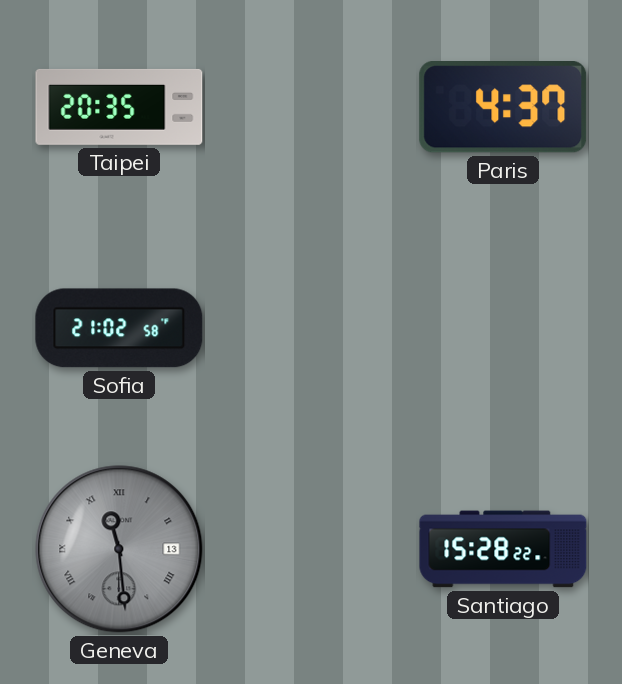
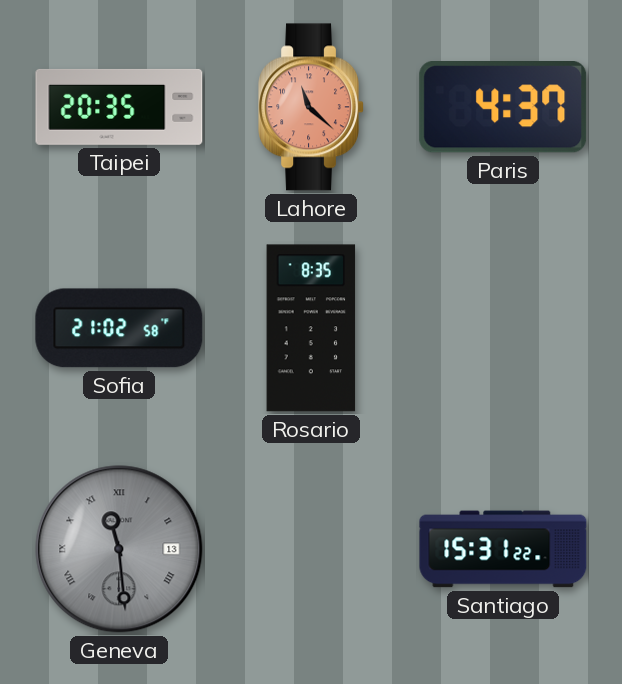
Lahore: none -> 11:22 (311, 107)
Rosario: none -> 8:35 (311, 328)
Santiago: 15:28 -> 15:31 (503, 549)
